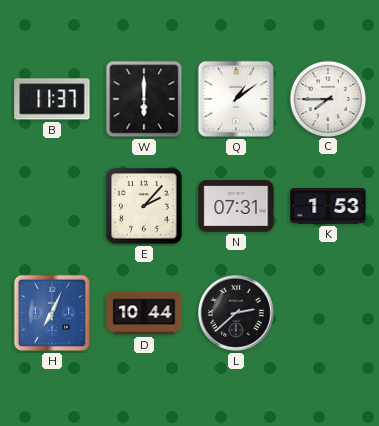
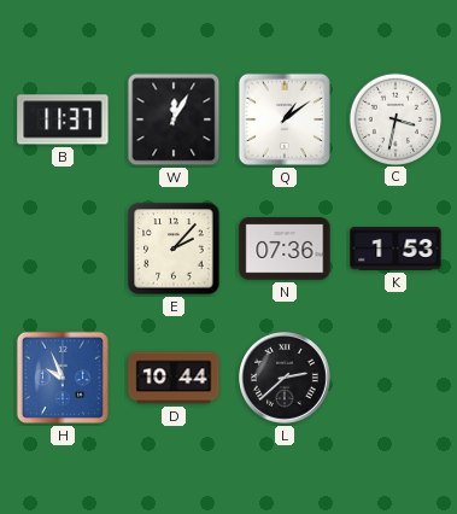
W: 6:00 -> 12:05 (174, 119)
C: 7:45 -> 3:32 (394, 118)
N: 07:31 -> 07:36 (285, 249)
H: 7:04 -> 9:56 (63, 378)
